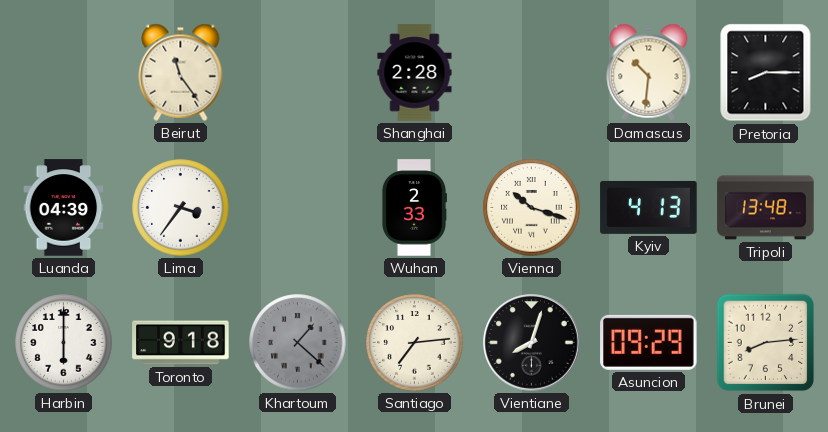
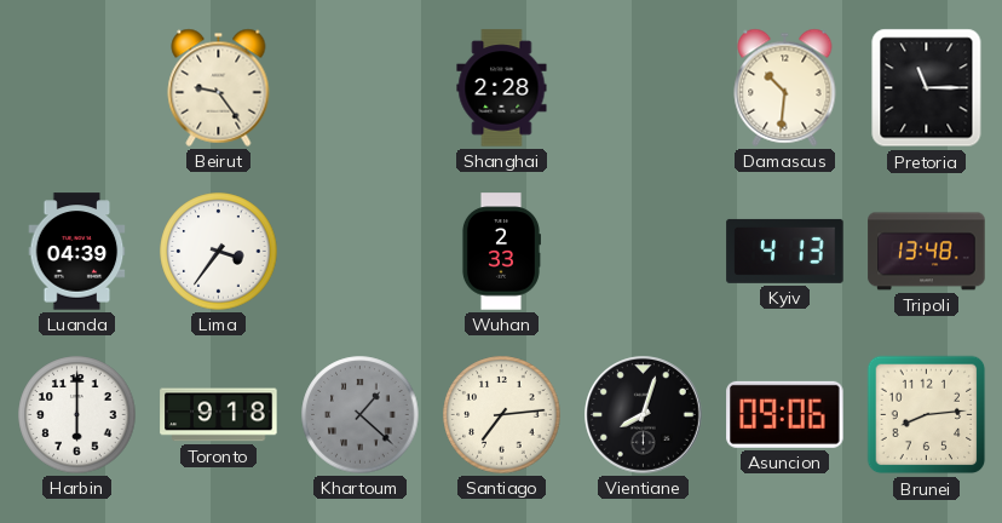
Beirut: 11:24 -> 9:24 (219, 87)
Pretoria: 8:15 -> 11:15 (927, 88)
Vienna: 10:18 -> none (532, 208)
Asuncion: 09:29 -> 09:06 (785, 414)
